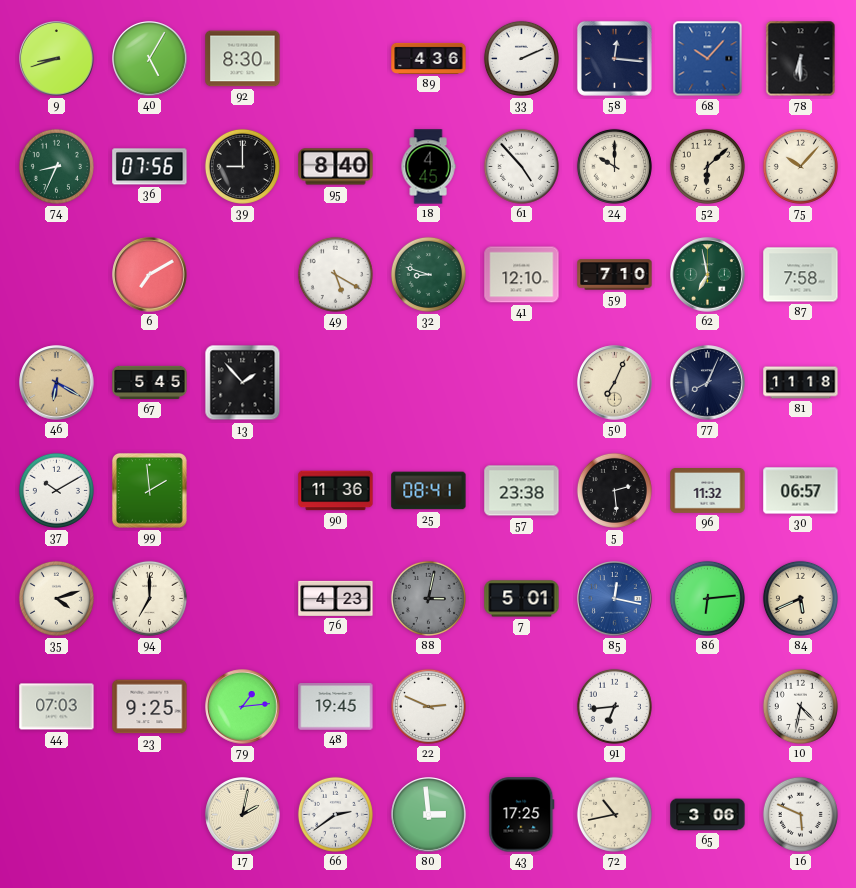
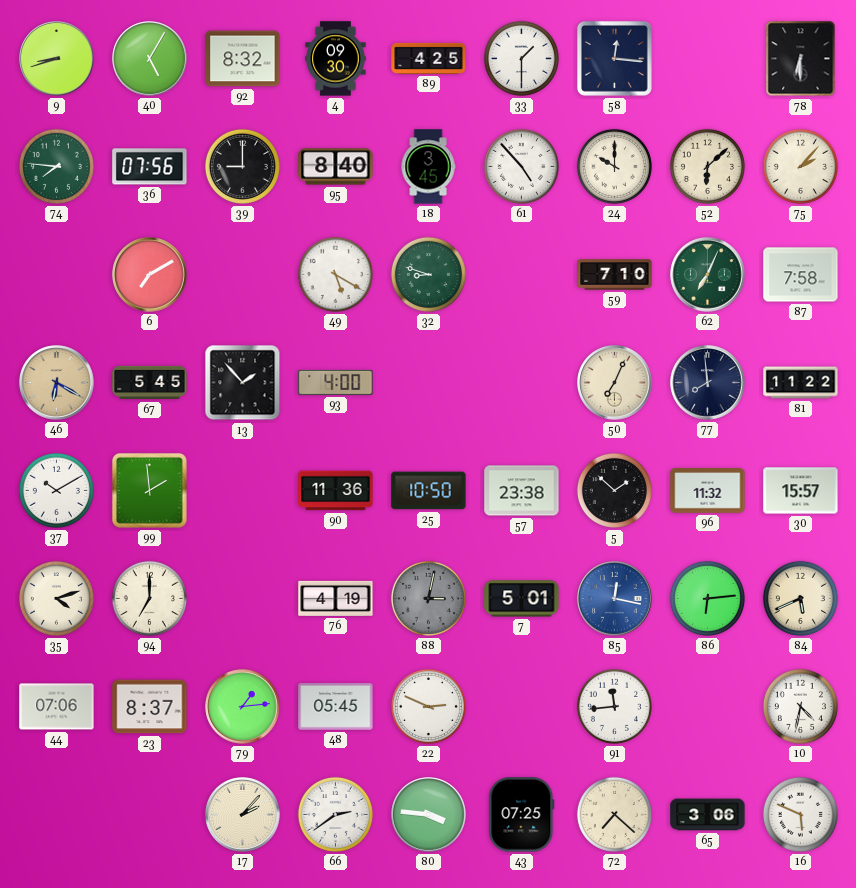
92: 8:30 -> 8:32 (243, 59)
4: none -> 09:30 (336, 59)
89: 4:36 -> 4:25 (429, 58)
33: 2:11 -> 1:30 (521, 58)
68: 10:07 -> none (708, 59)
74: 8:34 -> 7:46 (56, 166)
18: 4:45 -> 3:45 (428, 167)
75: 10:07 -> 2:07 (800, 166)
41: 12:10 -> none (522, 275)
62: 6:58 -> 7:04 (708, 275)
93: none -> 4:00 (336, 382)
77: 8:04 -> 7:59 (708, 383)
81: 11:18 -> 11:22 (801, 383)
25: 08:41 -> 10:50 (429, 491)
5: 2:29 -> 1:52 (614, 490)
30: 06:57 -> 15:57 (801, 491)
76: 4:23 -> 4:19 (336, 598)
44: 07:03 -> 07:06 (57, 707)
23: 9:25 -> 8:37 (150, 707)
48: 19:45 -> 05:45 (336, 707)
91: 6:44 -> 11:44 (614, 706)
17: 2:02 -> 2:07 (243, 815)
80: 2:59 -> 3:46 (429, 815)
43: 17:25 -> 07:25 (522, 815)
72: 10:43 -> 7:22 (614, 814)
